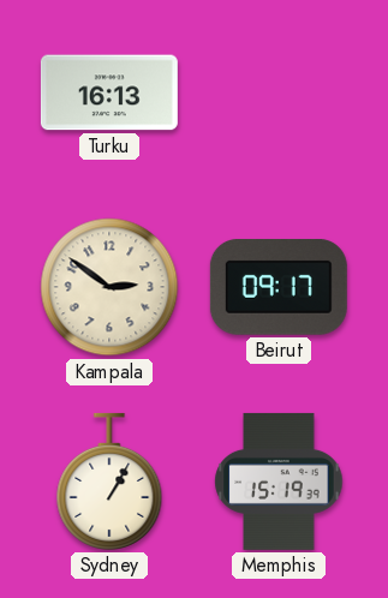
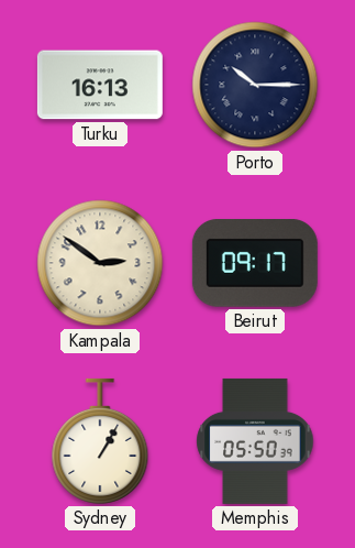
Porto: none -> 10:15 (255, 85)
Memphis: 15:19 -> 05:50 (255, 441)
